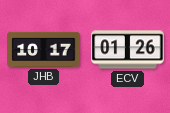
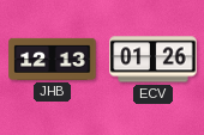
JHB: 10:17 -> 12:13 (53, 59)
